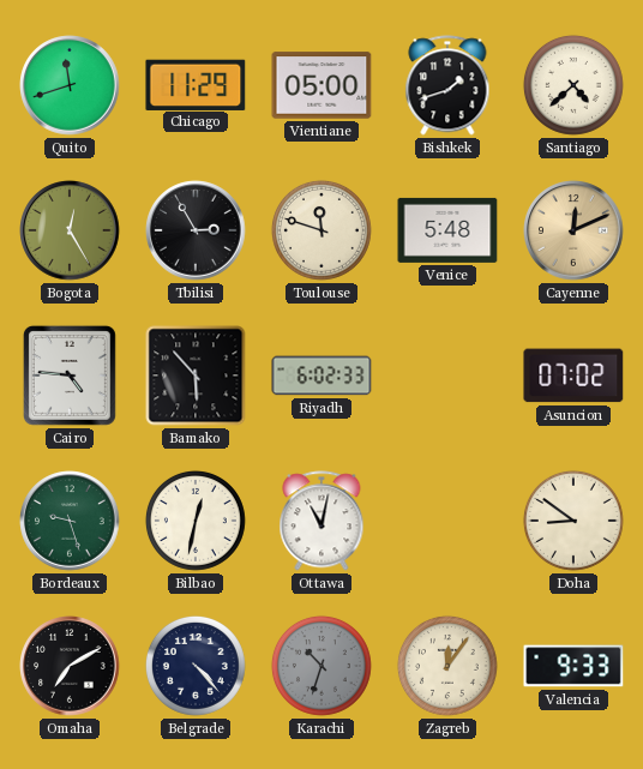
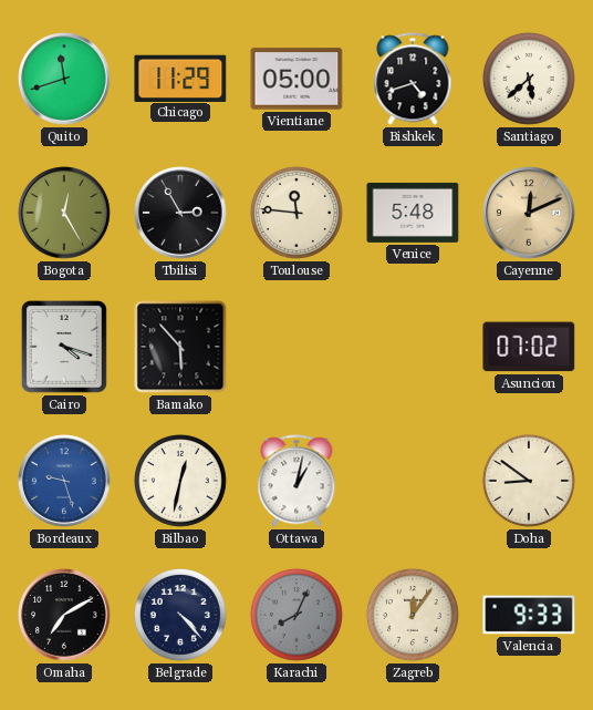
Bishkek: 1:42 -> 4:42 (413, 79)
Santiago: 4:38 -> 5:38 (529, 79)
Toulouse: 11:48 -> 11:46 (296, 213)
Cairo: 4:46 -> 4:18 (64, 347)
Riyadh: 6:02 -> none (321, 376)
Bordeaux dial: green -> blue (64, 481)
Ottawa: 11:02 -> 1:02 (296, 481)
Karachi: 10:33 -> 8:04 (296, 615)
